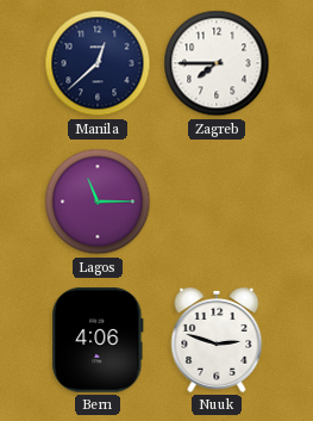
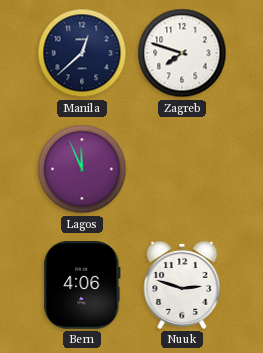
Zagreb: 7:45 -> 7:48 (182, 53)
Lagos: 11:15 -> 11:56 (82, 169)
